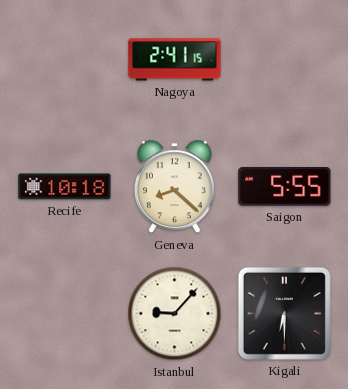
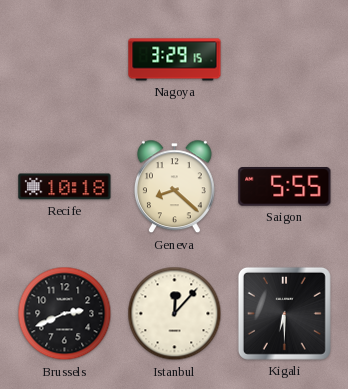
Nagoya: 2:41 -> 3:29 (175, 60)
Brussels: none -> 2:41 (65, 314)
Istanbul: 9:07 -> 12:07 (175, 314)
